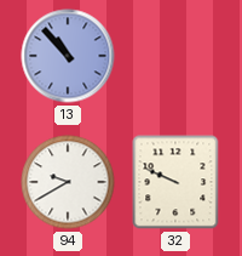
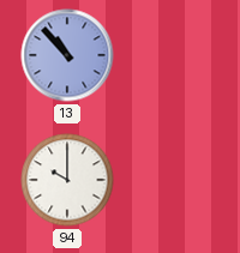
94: 9:40 -> 10:00 (67, 180)
32: 9:49 -> none (175, 182)
